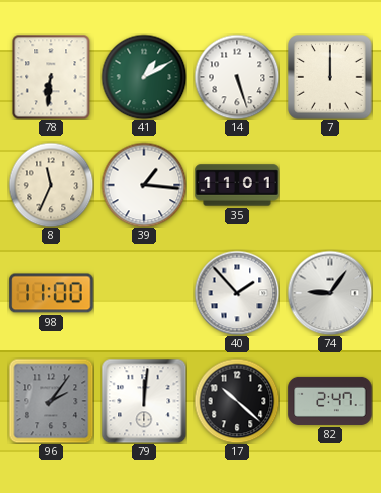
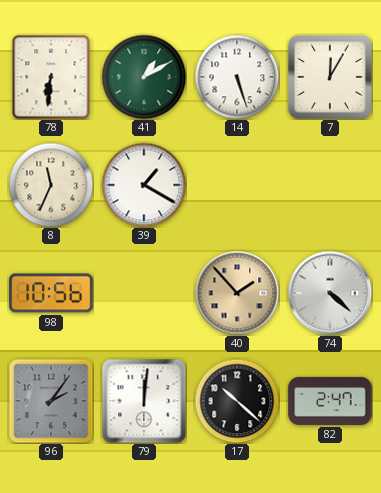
7: 12:00 -> 12:05 (330, 77)
39: 1:16 -> 1:20 (144, 185)
35: 11:01 -> none (237, 185)
98: 11:00 -> 10:56 (51, 293)
40 dial: white -> champagne (237, 293)
74: 9:06 -> 4:22 (330, 293)
